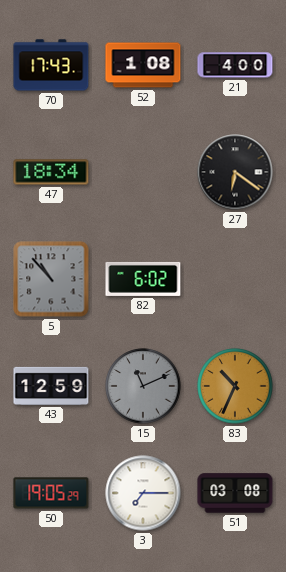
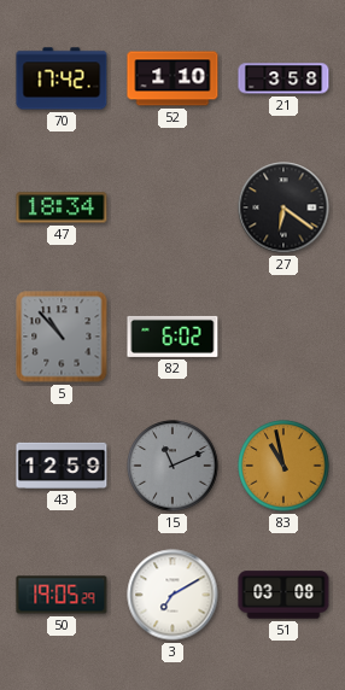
70: 17:43 -> 17:42 (62, 78)
52: 1:08 -> 1:10 (172, 78)
21: 4:00 -> 3:58 (283, 78)
83: 10:34 -> 10:58 (283, 466)
3: 7:15 -> 7:10 (172, 595)
